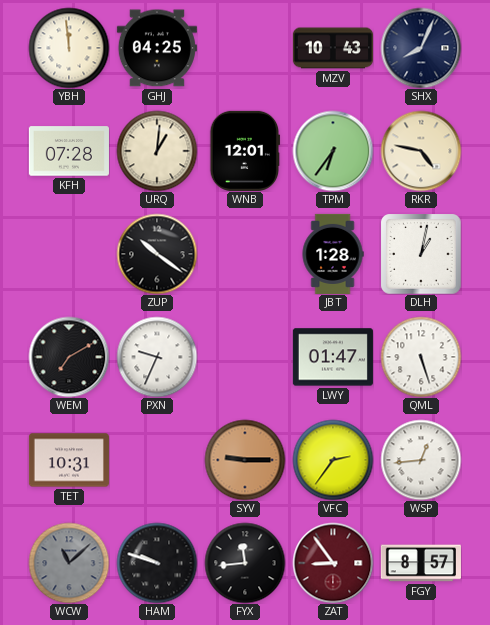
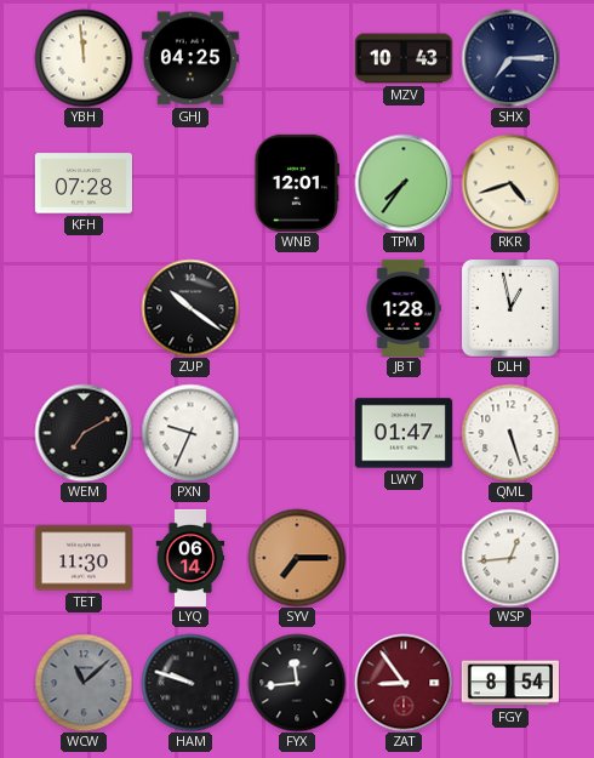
SHX: 8:04 -> 7:15 (510, 58)
URQ: 1:01 -> none (157, 151)
TPM: 6:36 -> 7:36 (404, 183)
RKR: 4:47 -> 4:42 (510, 183)
DLH: 1:02 -> 12:58 (510, 308)
TET: 10:31 -> 11:30 (84, 558)
LYQ: none -> 06:14 (190, 557)
SYV: 9:15 -> 7:15 (297, 558)
VFC: 2:36 -> none (333, 460)
FGY: 8:57 -> 8:54 (510, 683)
